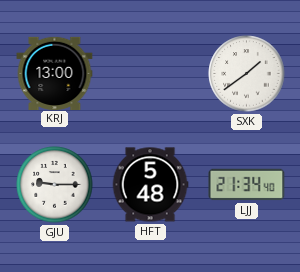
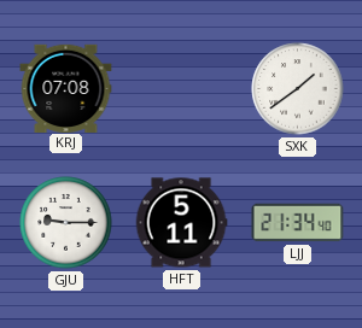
KRJ: 13:00 -> 07:08 (66, 88)
HFT: 5:48 -> 5:11 (181, 223)
